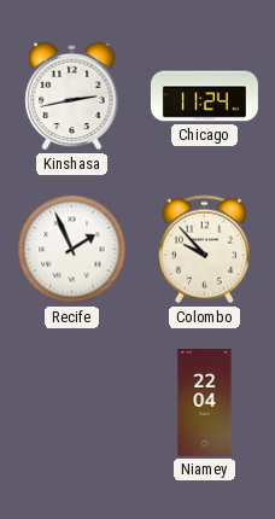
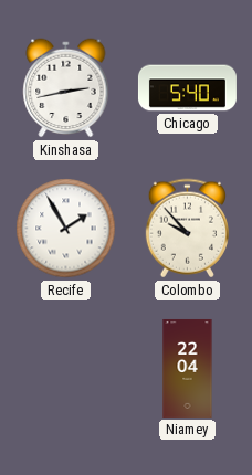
Chicago: 11:24 -> 5:40 (187, 88)
Recife: 1:56 -> 1:55 (66, 229)
